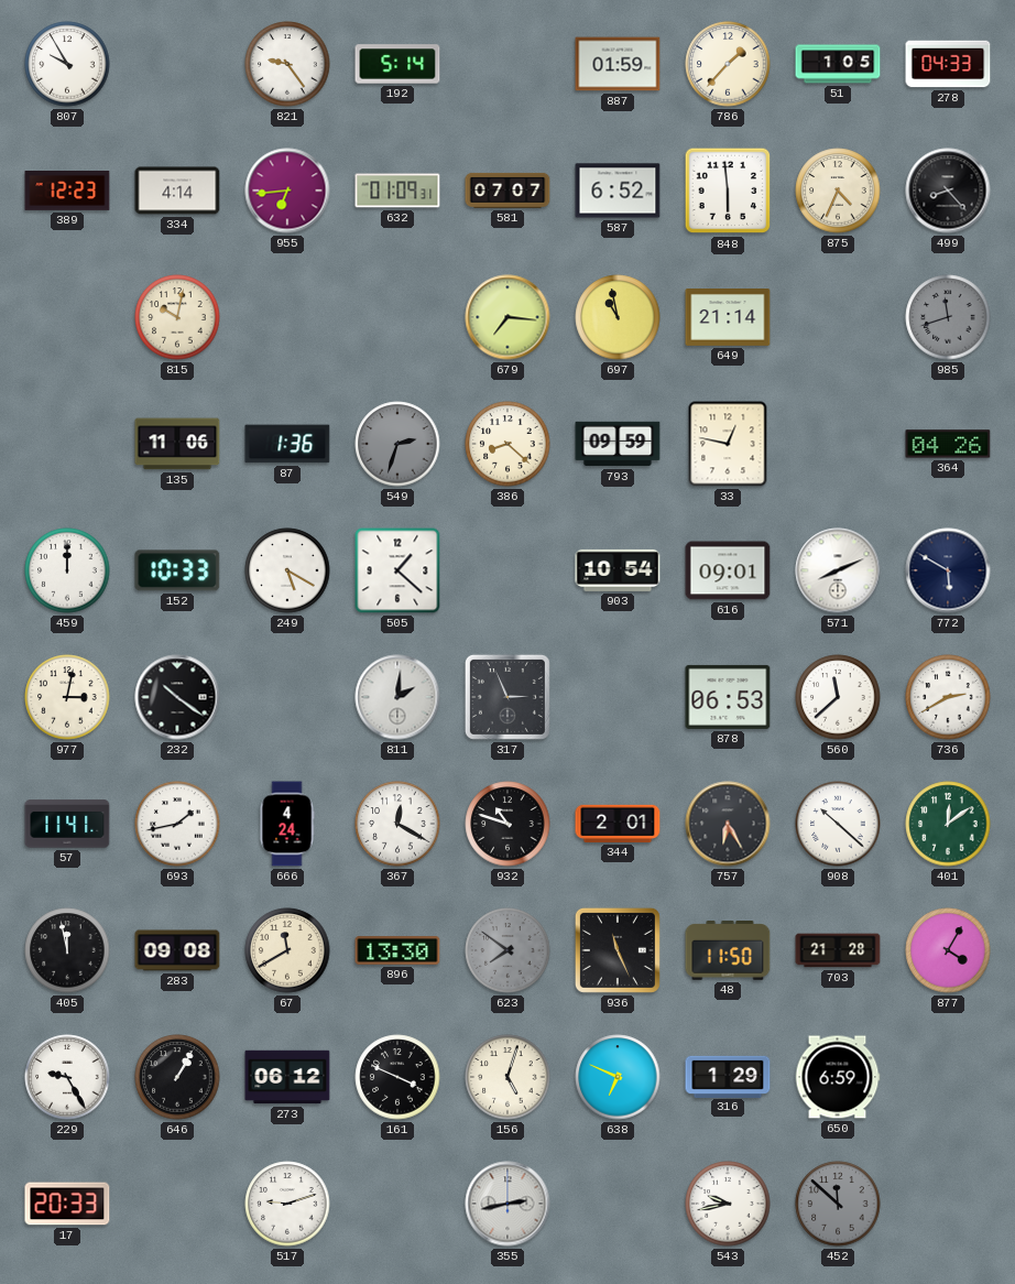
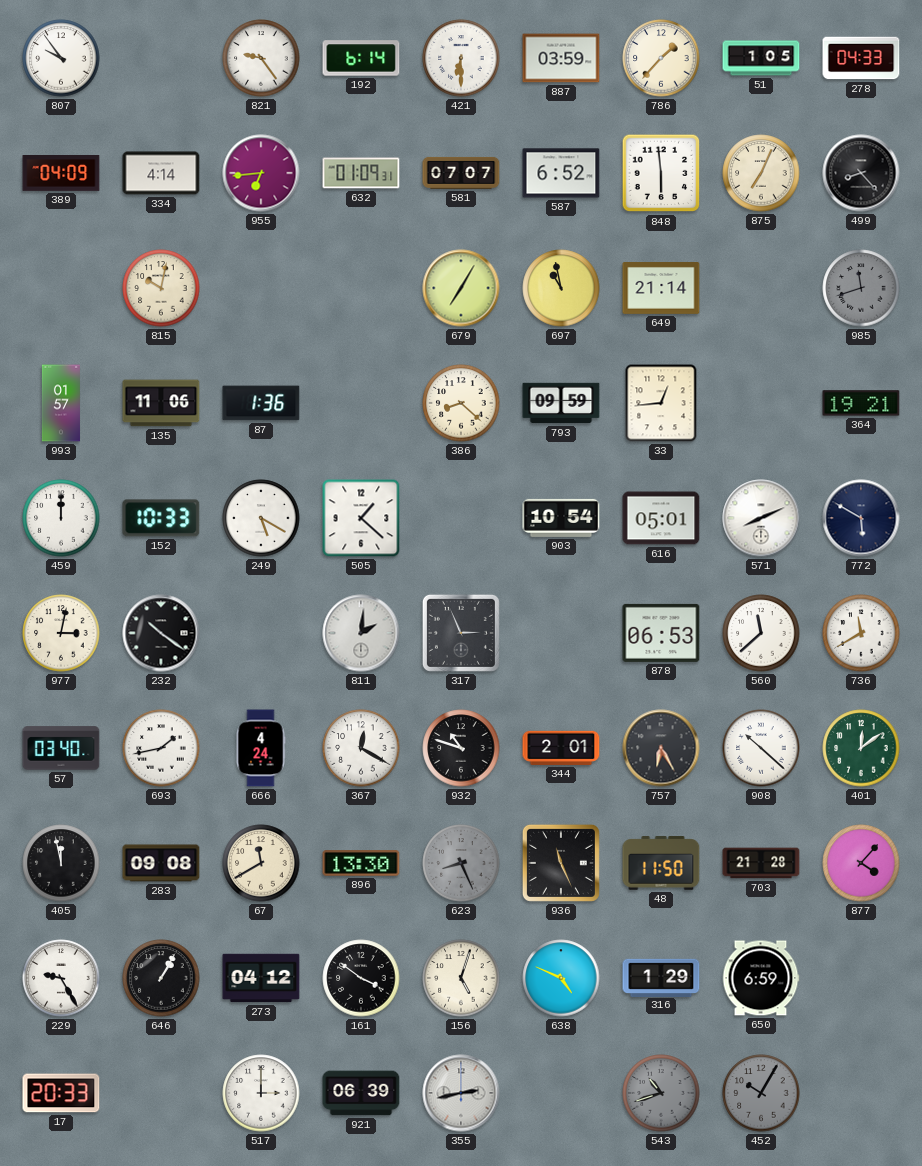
807: 9:55 -> 9:54 (61, 58)
192: 5:14 -> 6:14 (361, 58)
421: none -> 6:30 (461, 58)
887: 01:59 -> 03:59 (561, 58)
389: 12:23 -> 04:09 (61, 174)
875: 4:34 -> 7:04 (761, 173)
679: 7:16 -> 7:05 (461, 288)
993: none -> 01:57 (61, 403)
549: 2:33 -> none (397, 444)
33: 12:47 -> 12:44 (661, 403)
364: 04:26 -> 19:21 (861, 403)
616: 09:01 -> 05:01 (661, 518)
736: 2:40 -> 11:40 (861, 633)
57: 11:41 -> 03:40 (61, 748)
623: 7:51 -> 8:26 (461, 863)
877: 4:05 -> 4:07 (861, 863)
273: 06:12 -> 04:12 (261, 978)
161: 3:49 -> 3:51 (361, 978)
638: 6:49 -> 4:49 (561, 978)
517: 9:12 -> 3:00 (261, 1093)
921: none -> 06:39 (361, 1093)
543: 9:43 -> 10:42 (661, 1093)
543 dial: white -> grey (661, 1093)
452: 11:52 -> 10:05 (761, 1093)
